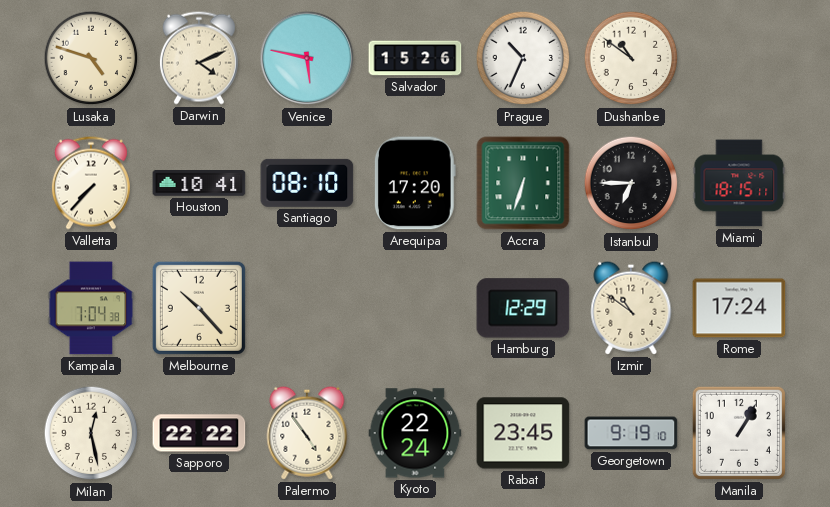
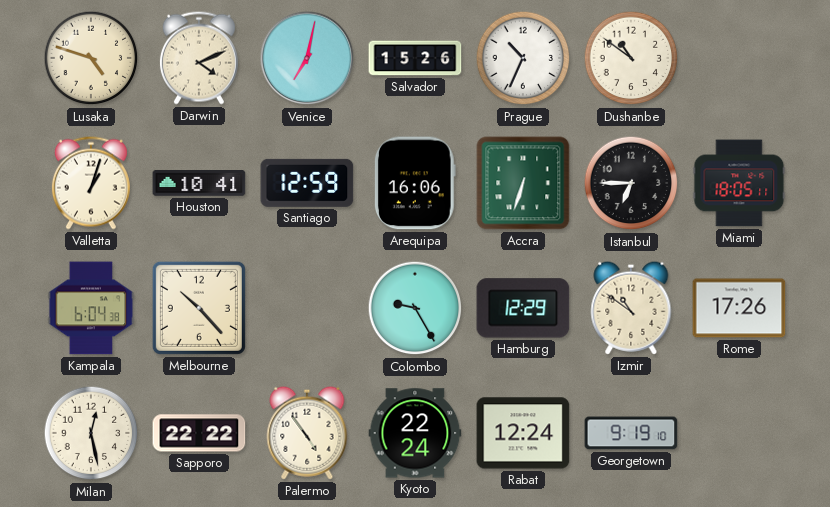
Venice: 5:47 -> 7:02 (307, 58)
Valletta: 7:37 -> 1:03 (91, 183)
Santiago: 08:10 -> 12:59 (307, 183)
Arequipa: 17:20 -> 16:06 (415, 183)
Miami: 18:15 -> 18:05 (739, 183)
Kampala: 7:04 -> 6:04 (91, 308)
Colombo: none -> 9:25 (415, 308)
Rome: 17:24 -> 17:26 (739, 308)
Rabat: 23:45 -> 12:24 (523, 433)
Manila: 1:05 -> none (739, 433)
